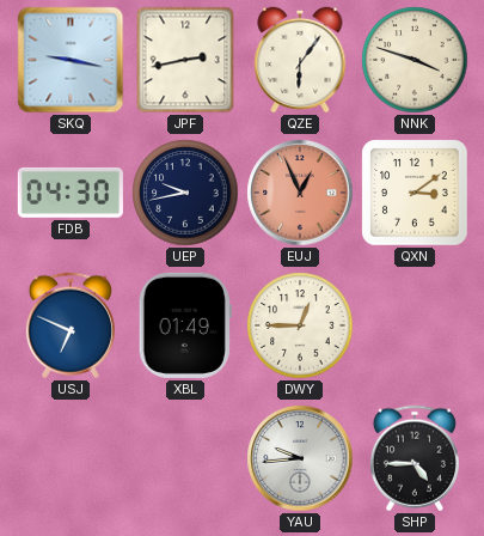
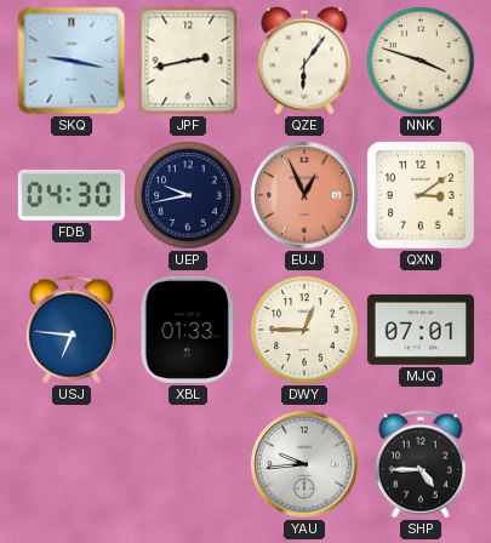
USJ: 6:49 -> 6:46 (72, 330)
XBL: 01:49 -> 01:33 (188, 330)
MJQ: none -> 07:01 (421, 330)
